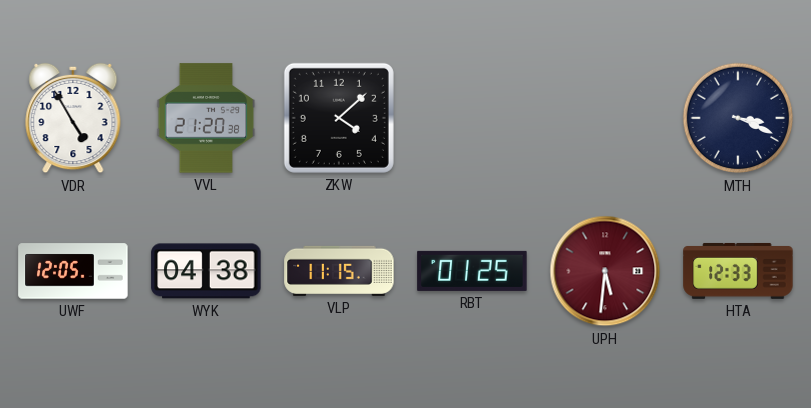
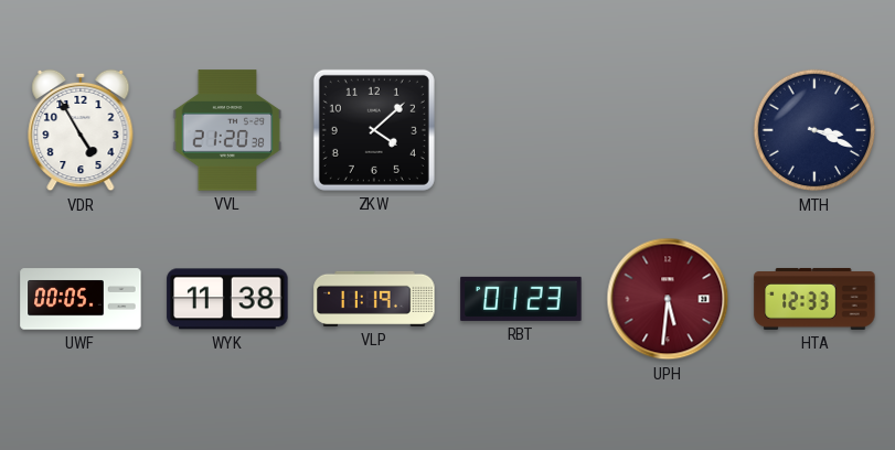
UWF: 12:05 -> 00:05 (81, 299)
WYK: 04:38 -> 11:38 (227, 299)
VLP: 11:15 -> 11:19 (374, 299)
RBT: 01:25 -> 01:23 (521, 299)
